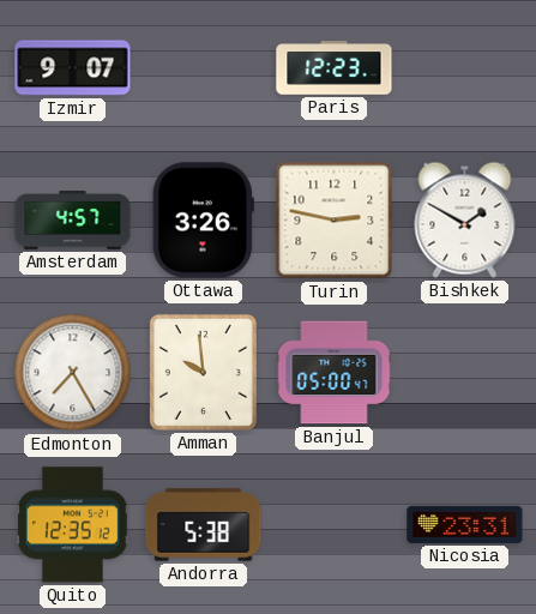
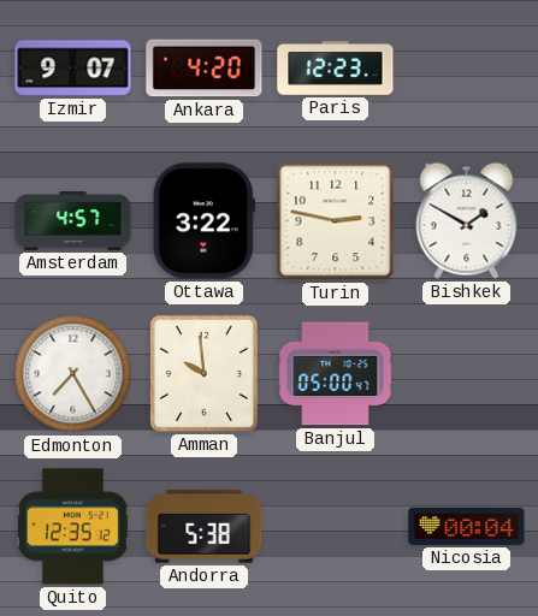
Ankara: none -> 4:20 (205, 69)
Ottawa: 3:26 -> 3:22 (203, 221)
Nicosia: 23:31 -> 00:04 (467, 526)
